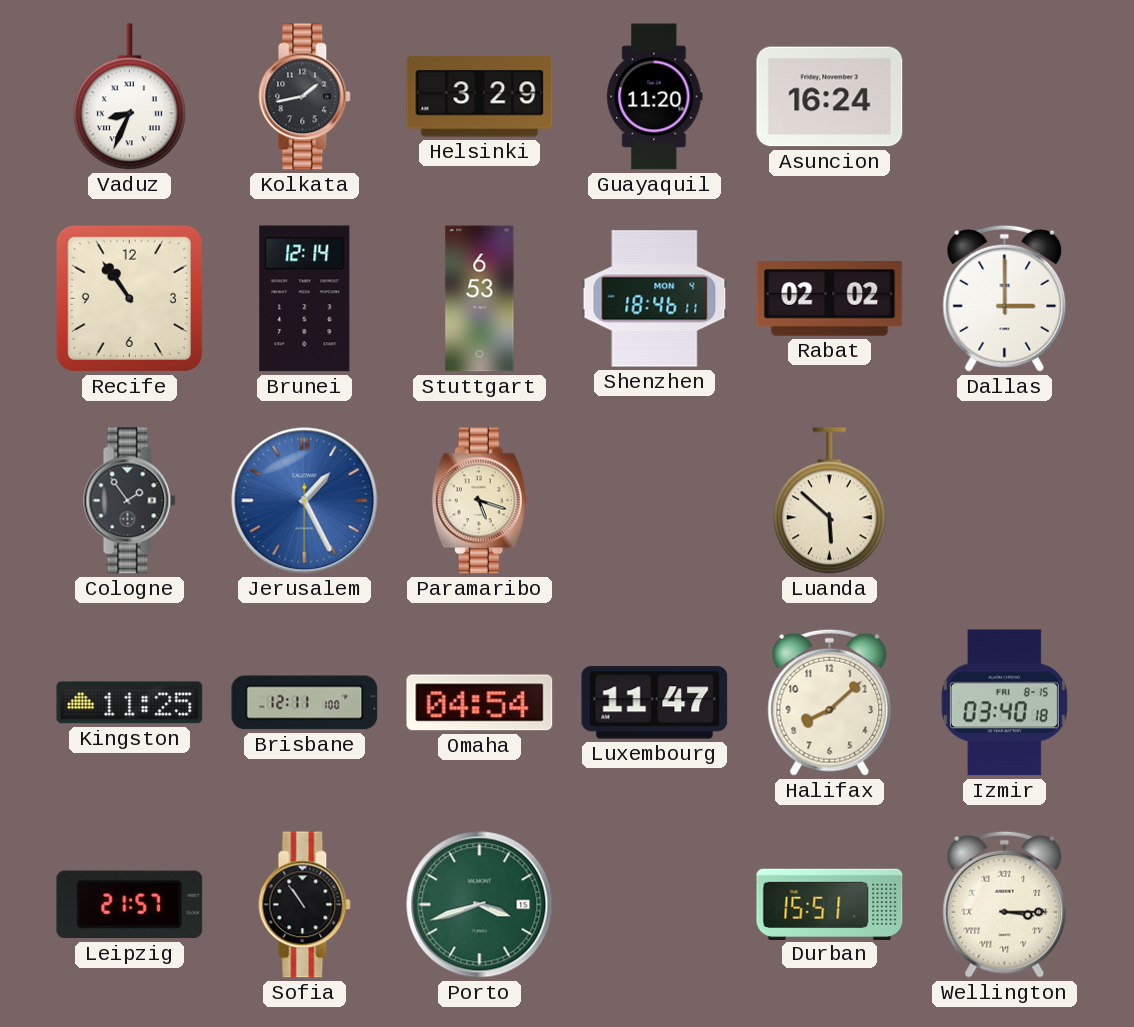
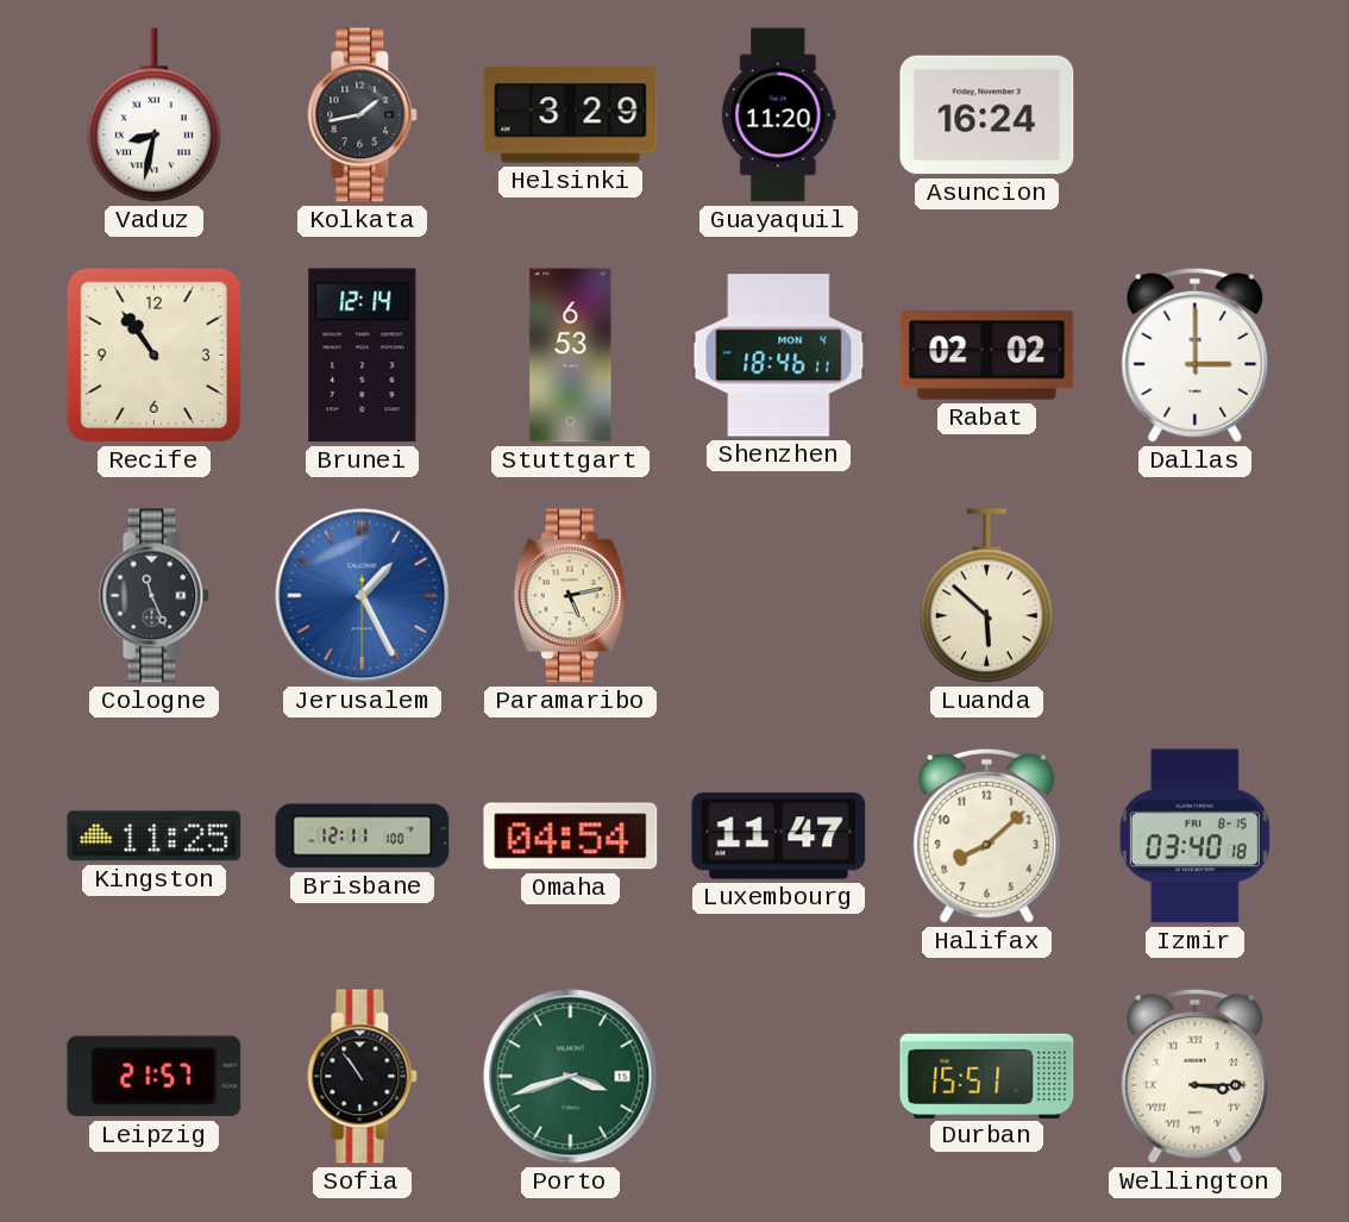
Vaduz: 8:34 -> 8:32 (153, 115)
Cologne: 1:54 -> 11:26 (155, 596)
Paramaribo: 5:18 -> 5:13 (570, 596)
